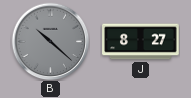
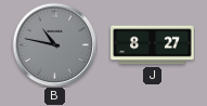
B: 10:22 -> 10:47 (54, 44)
